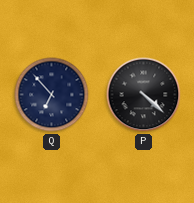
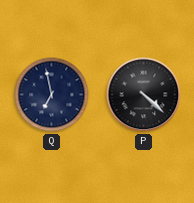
Q: 6:53 -> 6:58 (52, 95)
